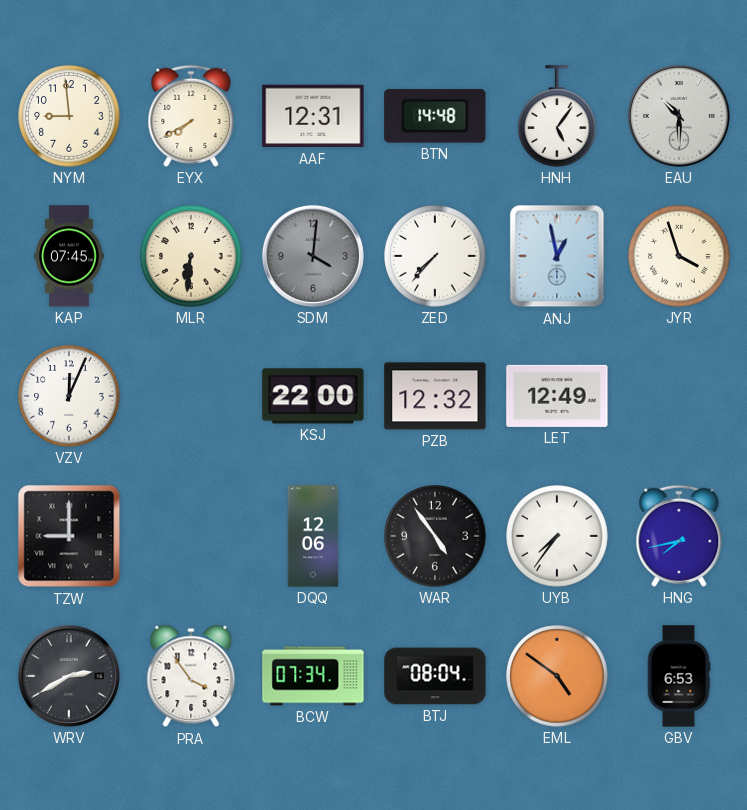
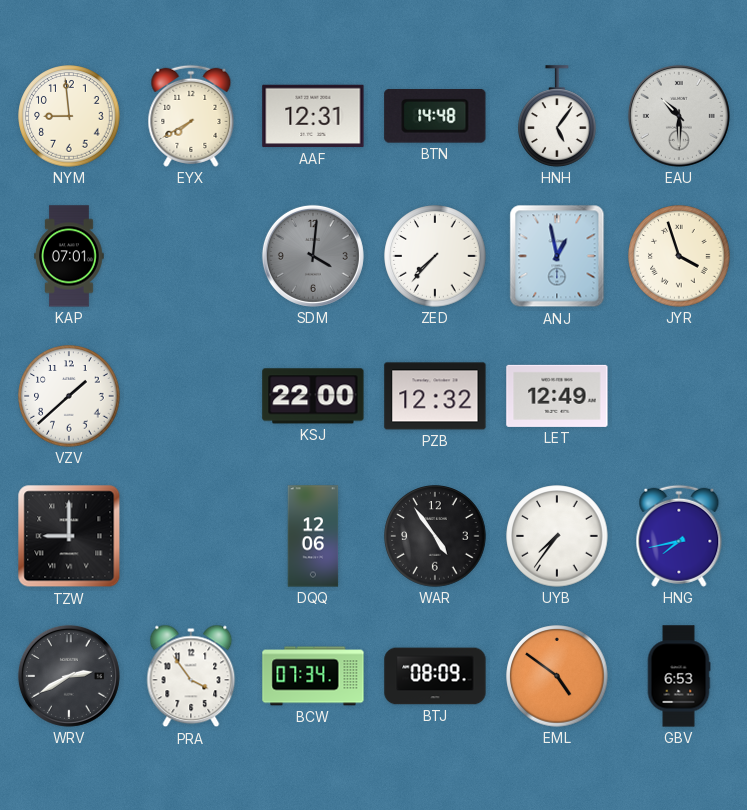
KAP: 07:45 -> 07:01 (69, 256)
MLR: 6:31 -> none (191, 256)
VZV: 12:04 -> 1:38 (69, 396)
BTJ: 08:04 -> 08:09 (435, 676)
